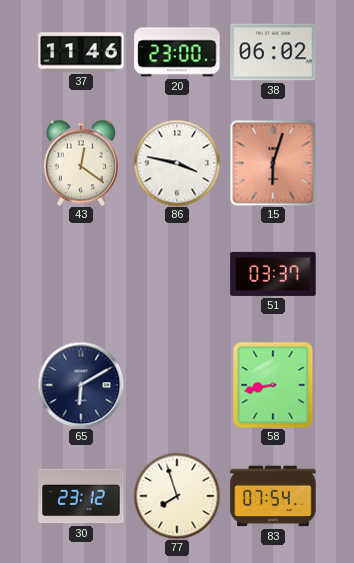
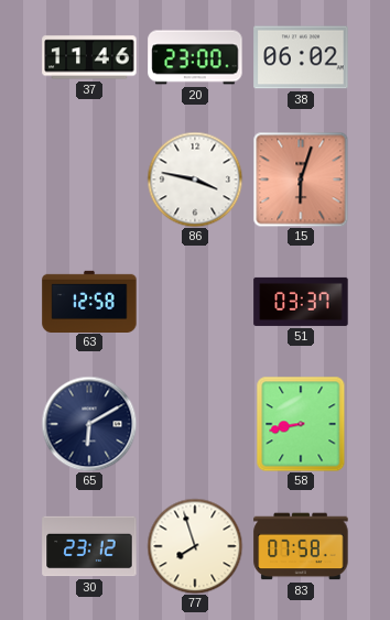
43: 12:21 -> none (81, 163)
63: none -> 12:58 (89, 301)
83: 07:54 -> 07:58 (301, 546)
